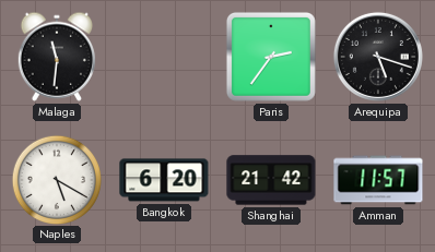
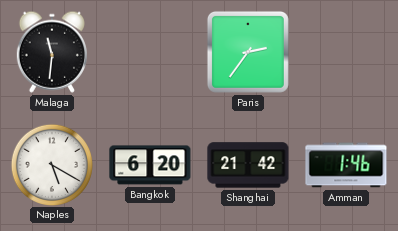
Arequipa: 5:18 -> none (378, 57)
Amman: 11:57 -> 1:46 (346, 165)
